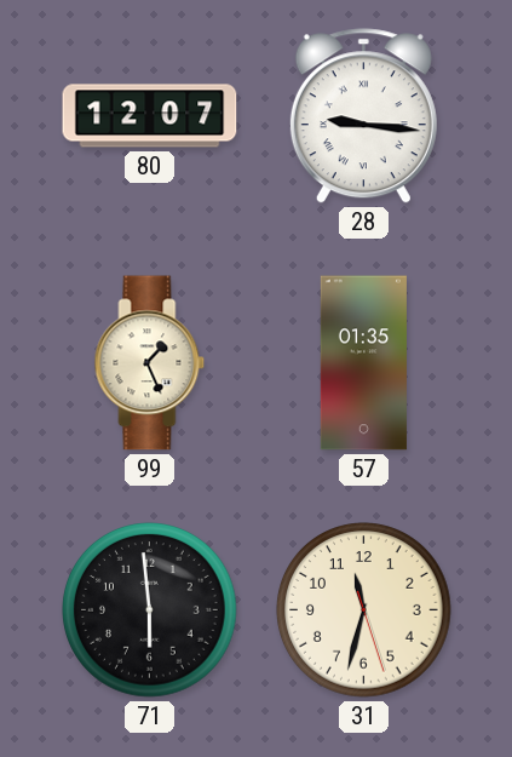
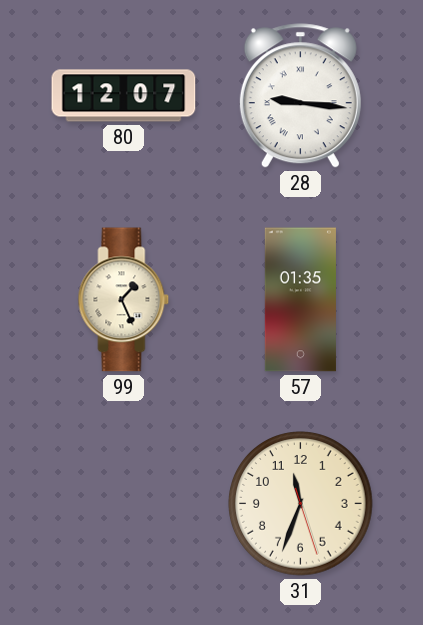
71: 5:59 -> none (150, 610)
31: 11:32 -> 11:33 (301, 504)
